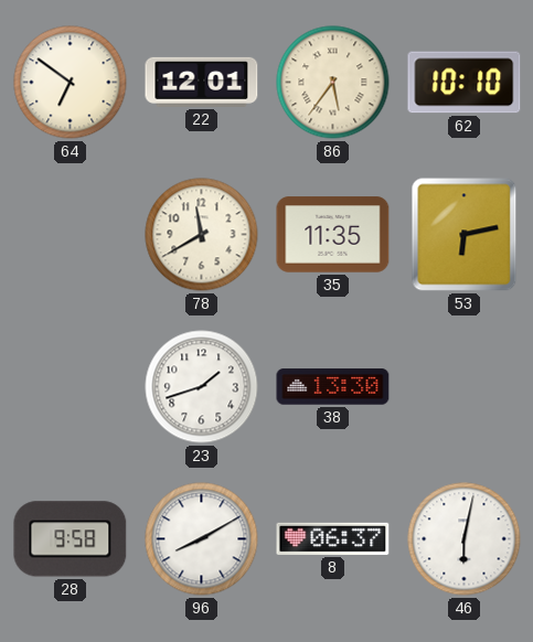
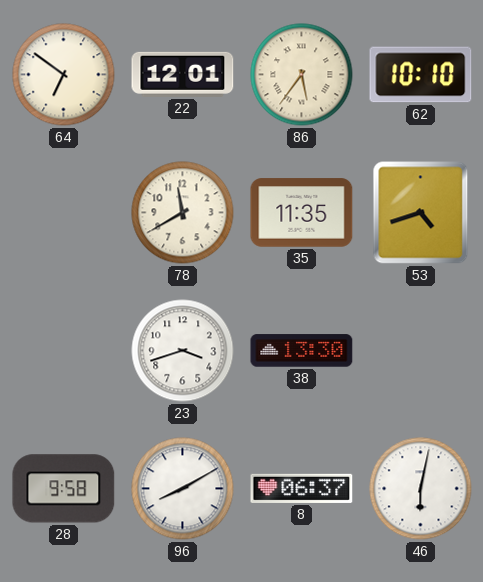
53: 6:13 -> 4:42 (421, 213)
23: 1:42 -> 3:42 (183, 351)
